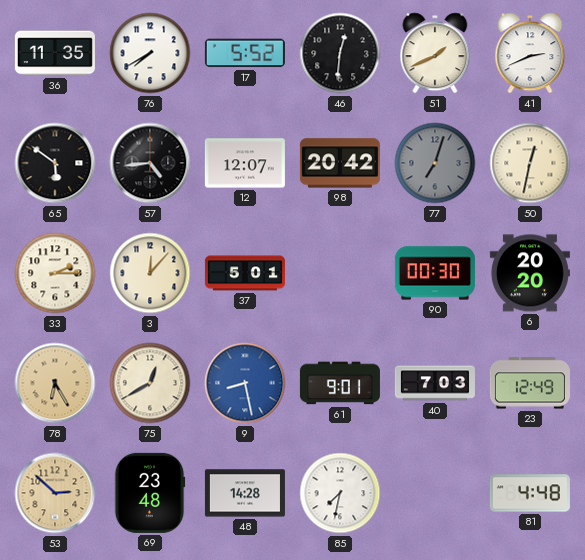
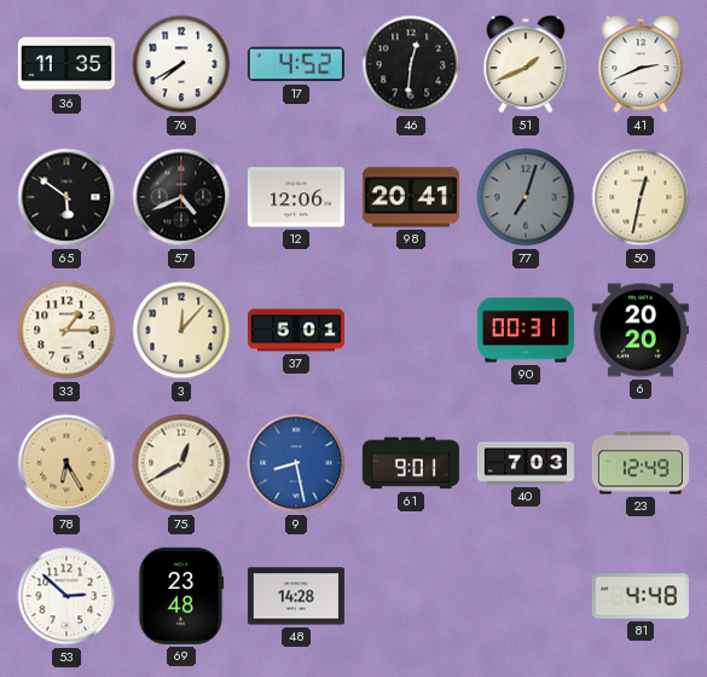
17: 5:52 -> 4:52 (296, 64)
57: 4:44 -> 4:41 (181, 197)
12: 12:07 -> 12:06 (296, 197)
98: 20:42 -> 20:41 (411, 197)
33: 2:15 -> 1:15 (66, 330)
90: 00:30 -> 00:31 (526, 330)
53 dial: champagne -> white (66, 596)
85: 7:32 -> none (340, 493)
